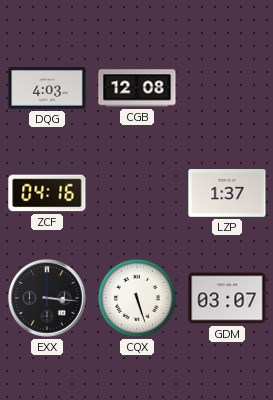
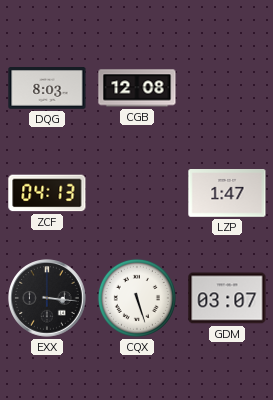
DQG: 4:03 -> 8:03 (47, 89)
ZCF: 04:16 -> 04:13 (47, 193)
LZP: 1:37 -> 1:47 (227, 193)
